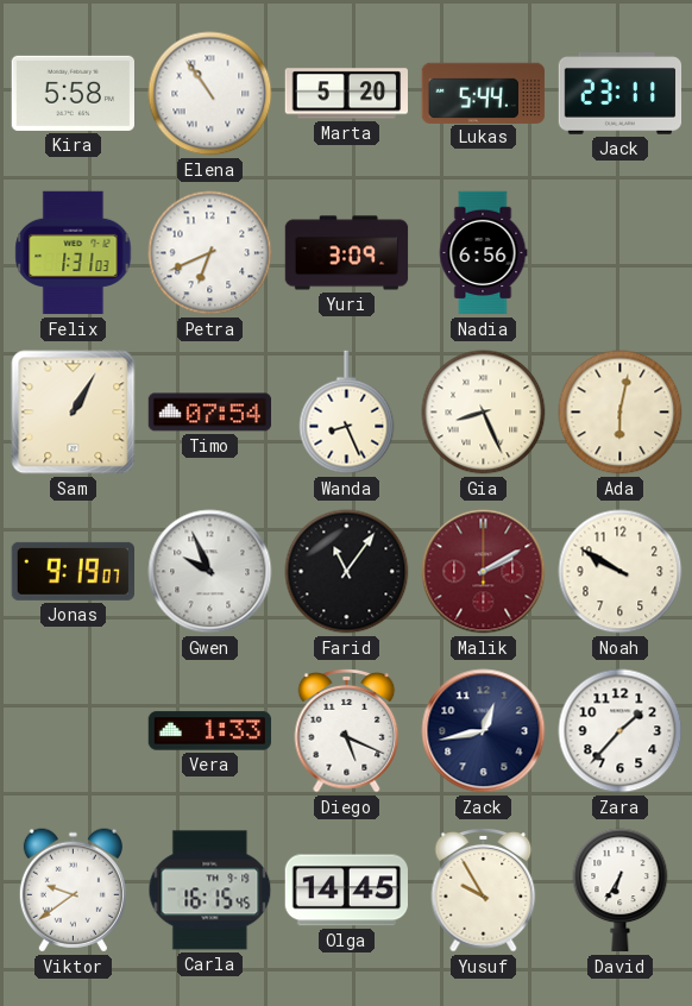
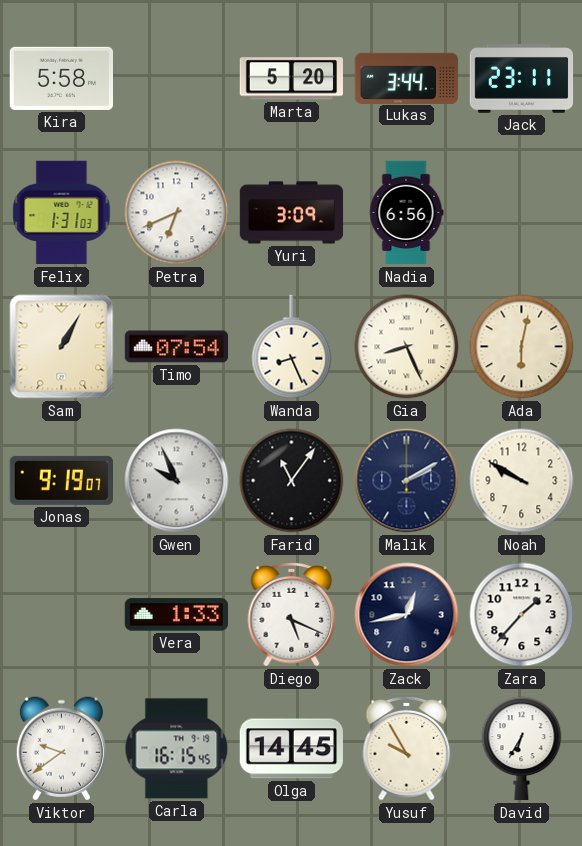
Elena: 10:54 -> none (210, 94)
Lukas: 5:44 -> 3:44 (407, 78)
Malik dial: burgundy -> navy (407, 481)
